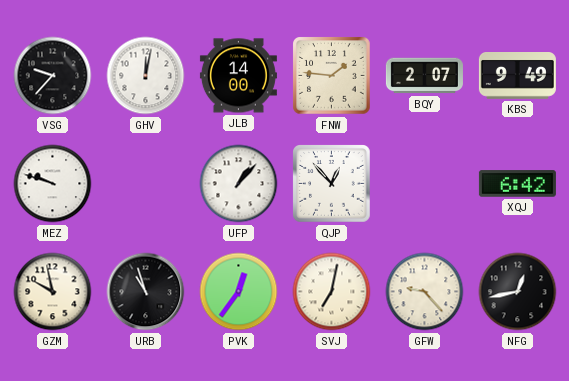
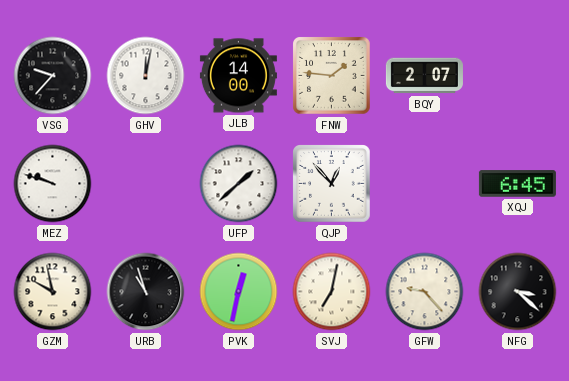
KBS: 9:49 -> none (517, 76)
UFP: 1:07 -> 1:38 (239, 184)
XQJ: 6:42 -> 6:45 (517, 184)
PVK: 12:36 -> 12:32 (239, 292)
NFG: 12:43 -> 3:22 (518, 292)
